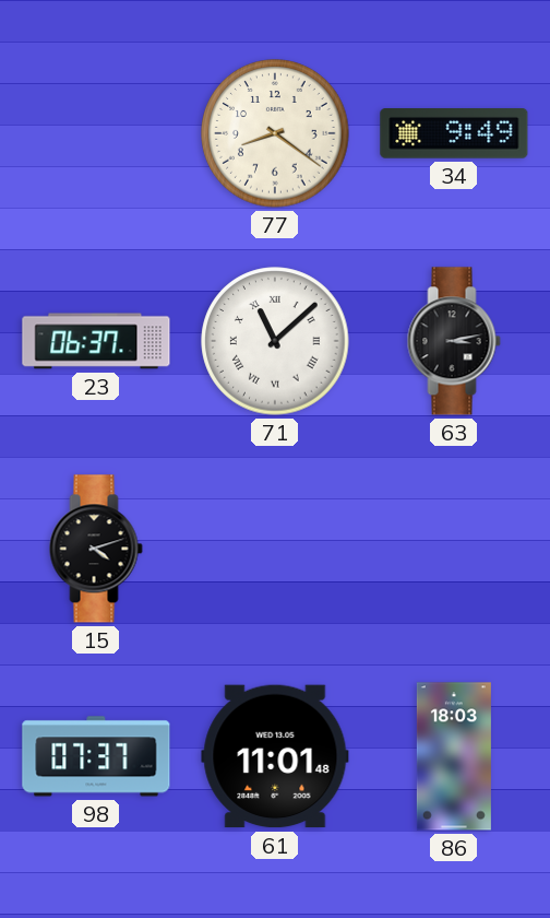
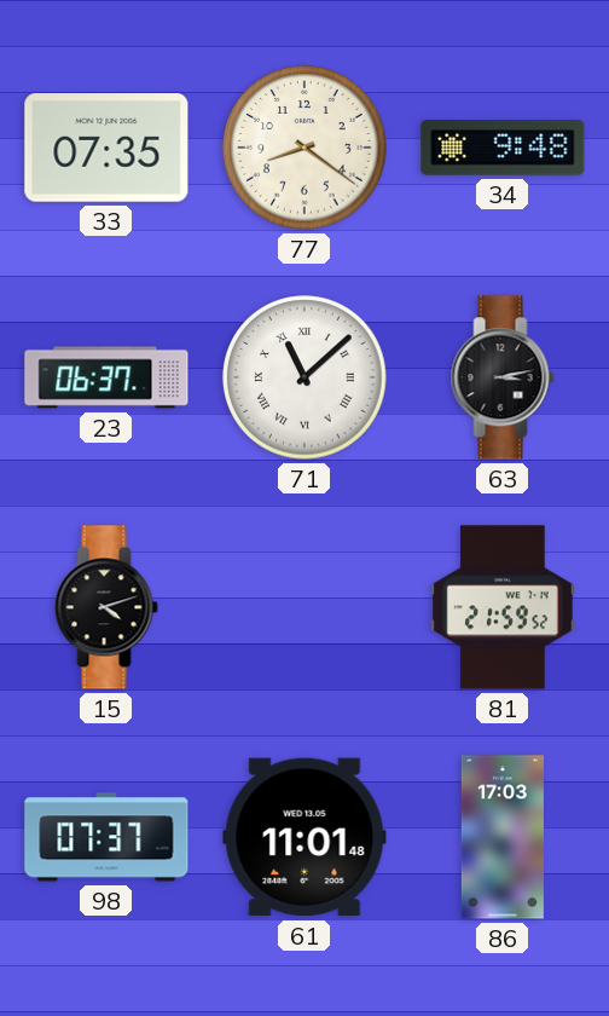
33: none -> 07:35 (106, 149)
34: 9:49 -> 9:48 (503, 149)
81: none -> 21:59 (503, 607)
86: 18:03 -> 17:03 (503, 837)
